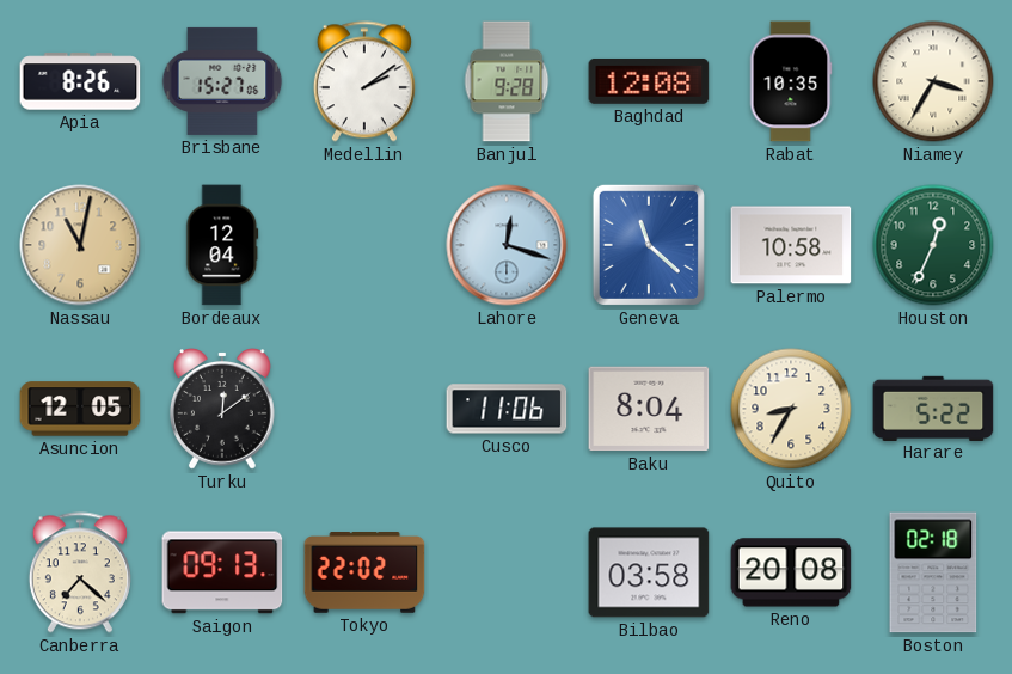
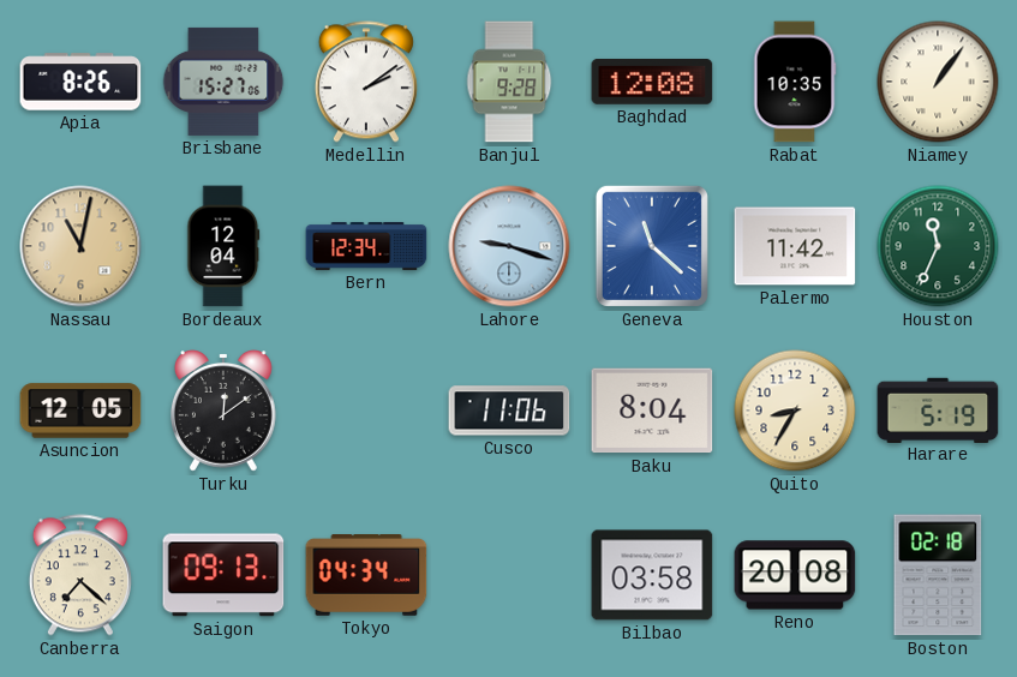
Niamey: 3:35 -> 1:06 (938, 82)
Bern: none -> 12:34 (366, 246)
Lahore: 12:18 -> 9:18 (509, 246)
Palermo: 10:58 -> 11:42 (795, 246)
Houston: 12:34 -> 11:34 (938, 246)
Harare: 5:22 -> 5:19 (938, 409)
Tokyo: 22:02 -> 04:34 (366, 575)
